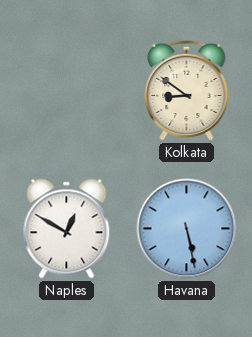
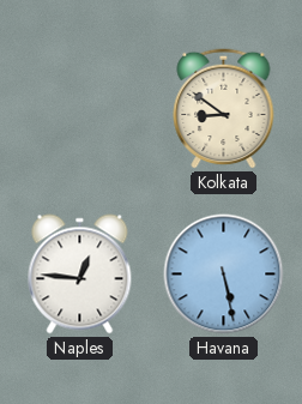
Naples: 12:50 -> 12:46 (80, 275)
